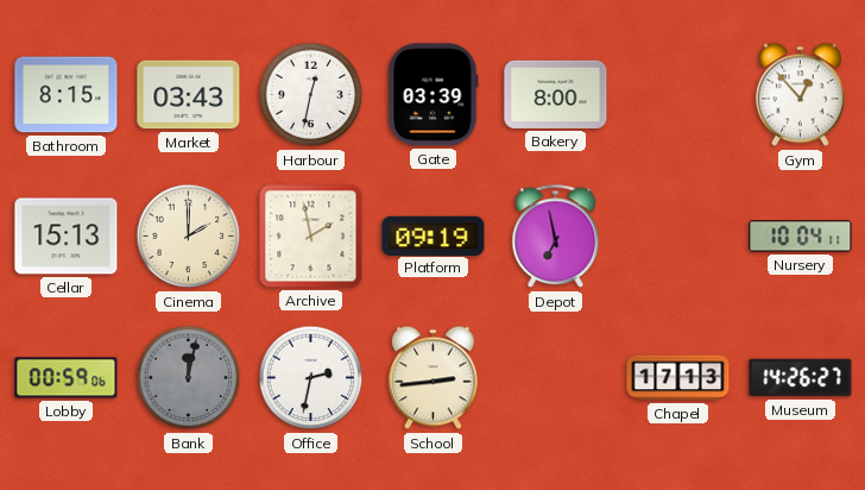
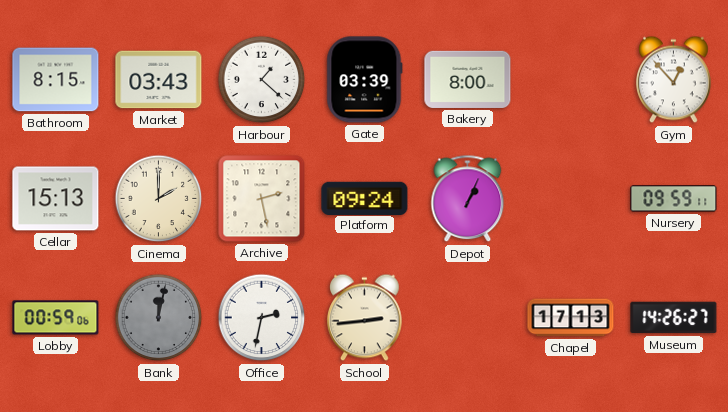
Harbour: 12:32 -> 1:22 (262, 80)
Archive: 1:58 -> 2:28 (262, 199)
Platform: 09:19 -> 09:24 (365, 198)
Depot: 6:58 -> 1:04 (468, 199)
Nursery: 10:04 -> 09:59 (674, 199)
